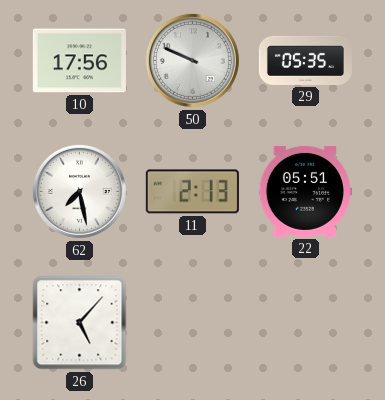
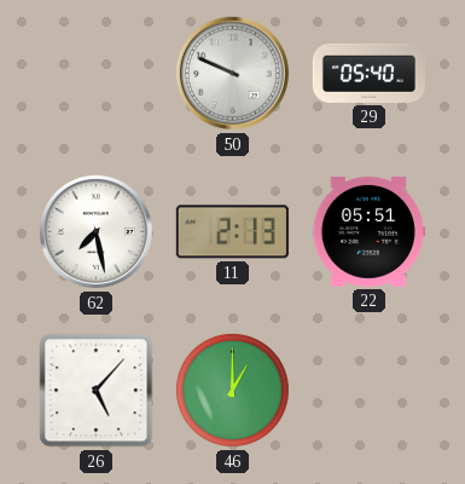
10: 17:56 -> none (79, 61)
29: 05:35 -> 05:40 (368, 73)
46: none -> 1:00 (232, 390)
